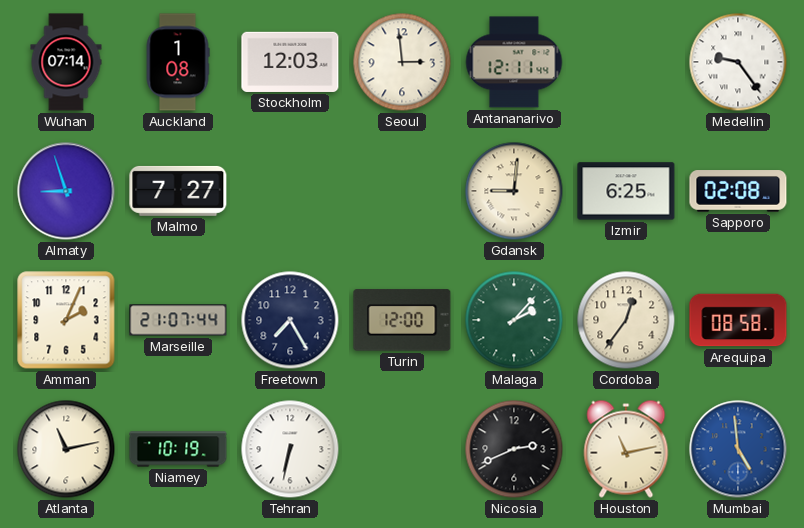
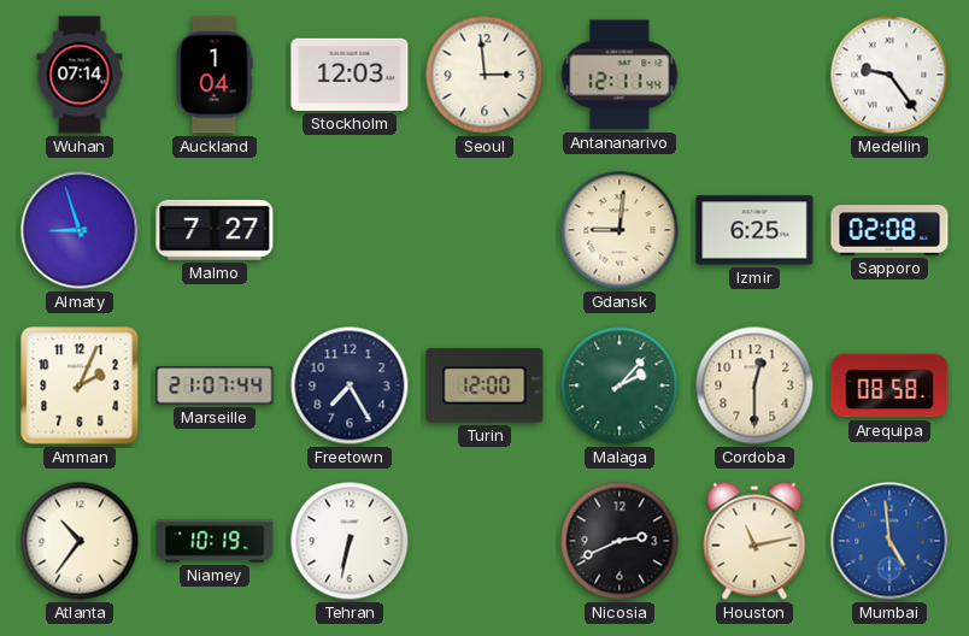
Auckland: 1:08 -> 1:04 (215, 75)
Cordoba: 12:36 -> 12:30 (754, 385)
Atlanta: 11:13 -> 10:36 (80, 541)
